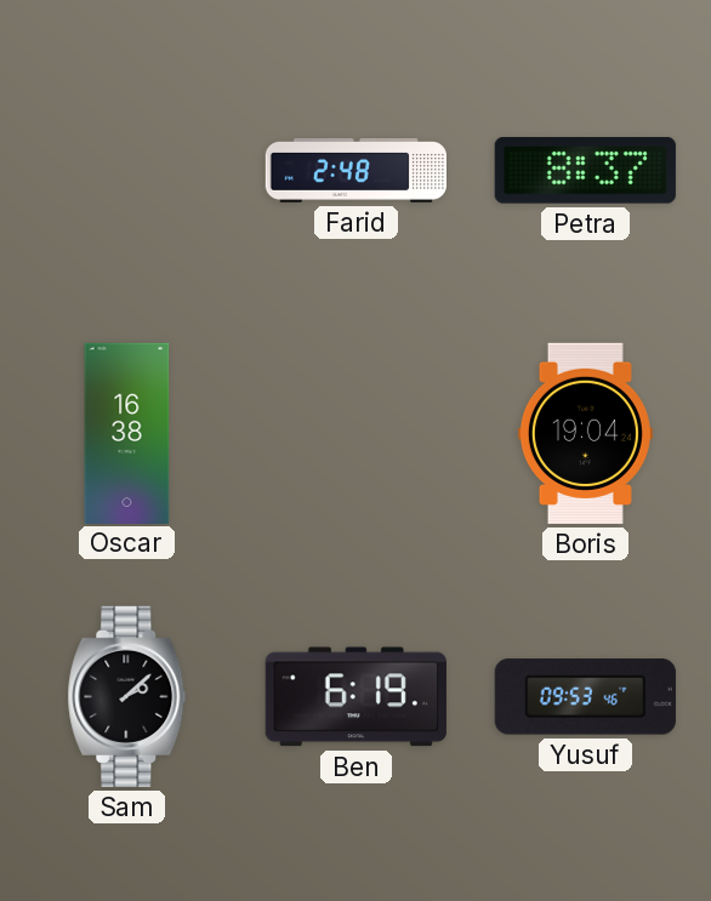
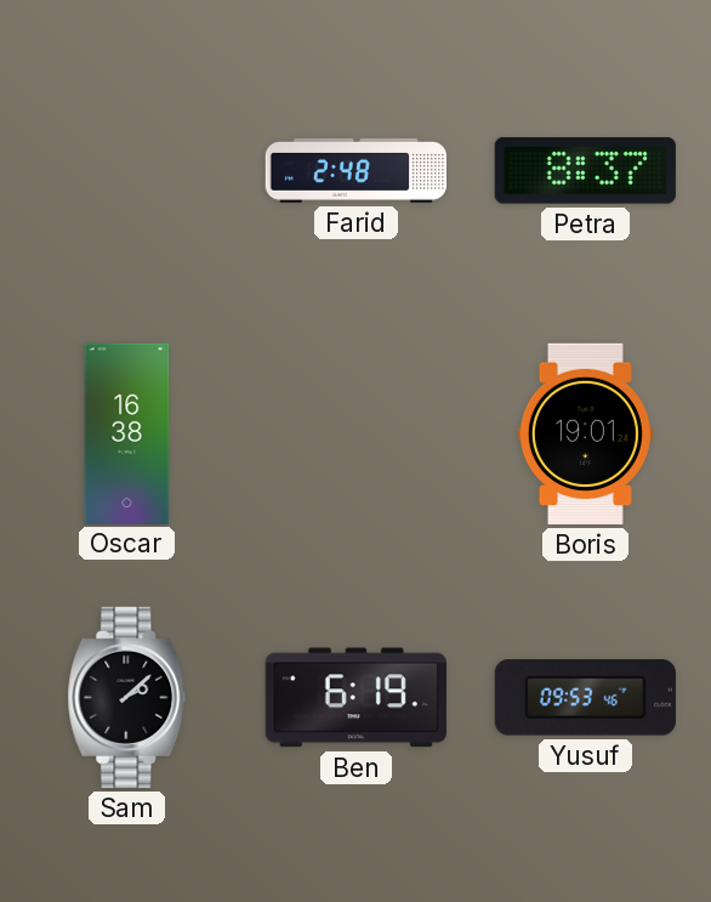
Boris: 19:04 -> 19:01 (585, 433)
